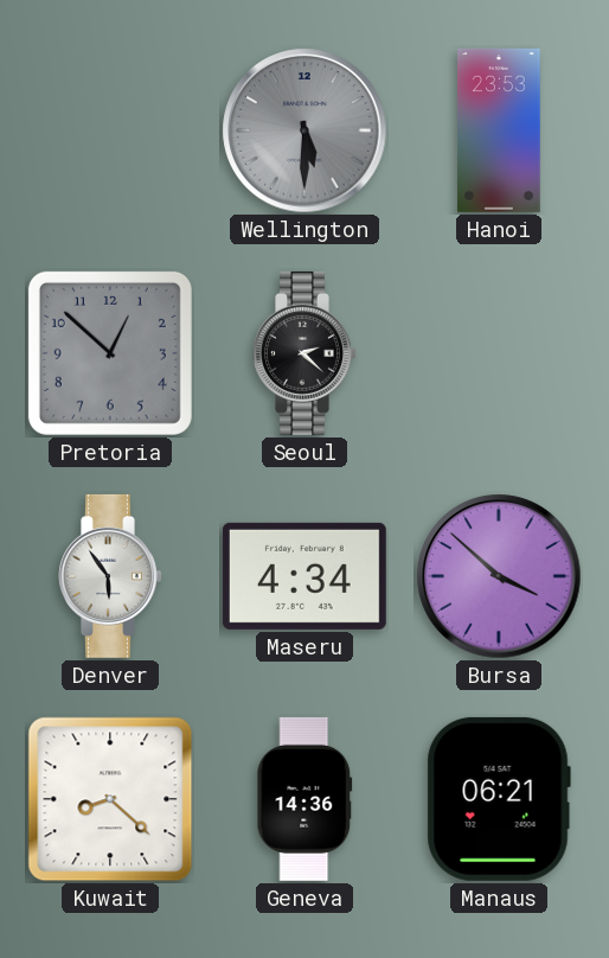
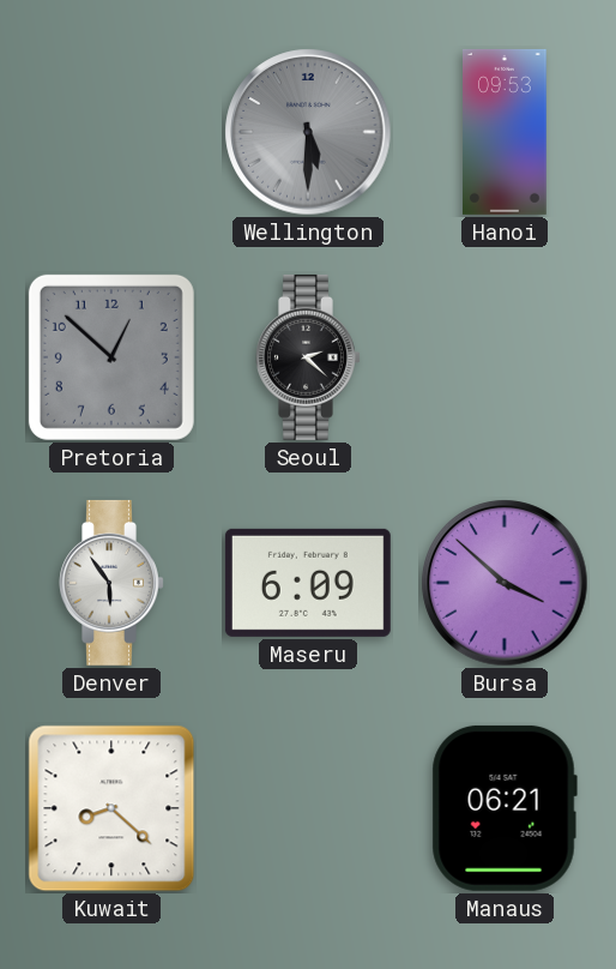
Hanoi: 23:53 -> 09:53 (506, 132)
Maseru: 4:34 -> 6:09 (308, 583)
Geneva: 14:36 -> none (304, 799)
